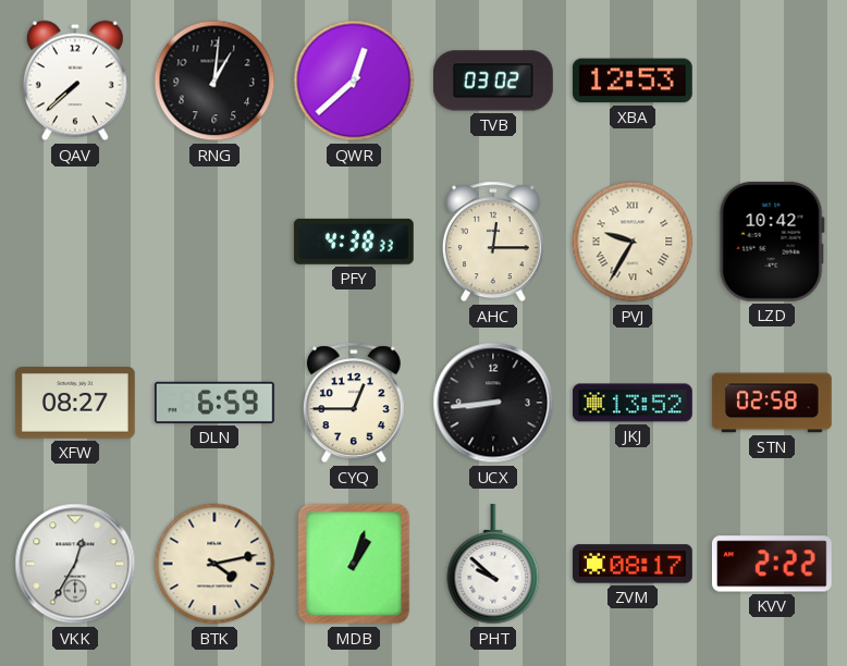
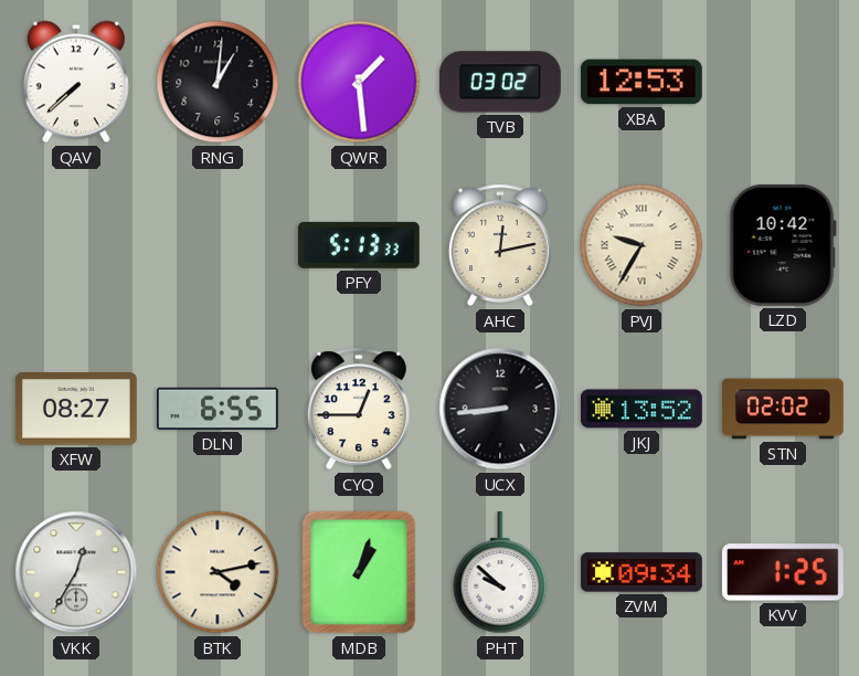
QWR: 12:38 -> 1:29 (359, 82)
PFY: 4:38 -> 5:13 (359, 245)
AHC: 12:15 -> 12:13 (500, 245)
DLN: 6:59 -> 6:55 (218, 409)
STN: 02:58 -> 02:02 (783, 409)
ZVM: 08:17 -> 09:34 (643, 572)
KVV: 2:22 -> 1:25 (783, 572)
